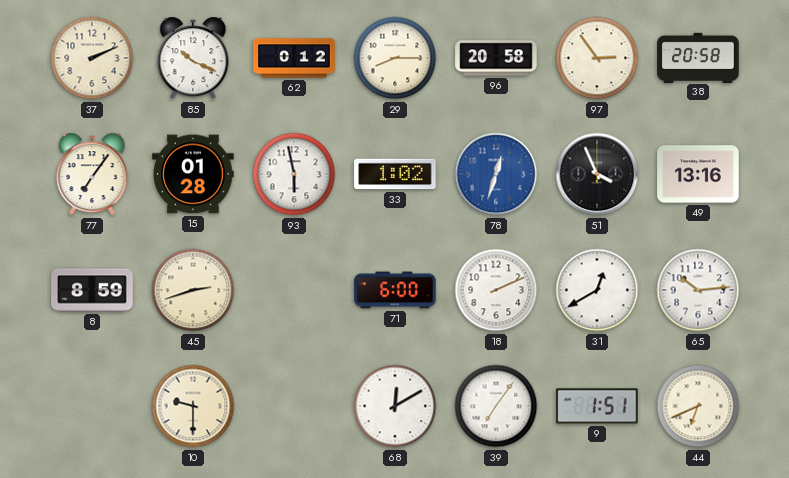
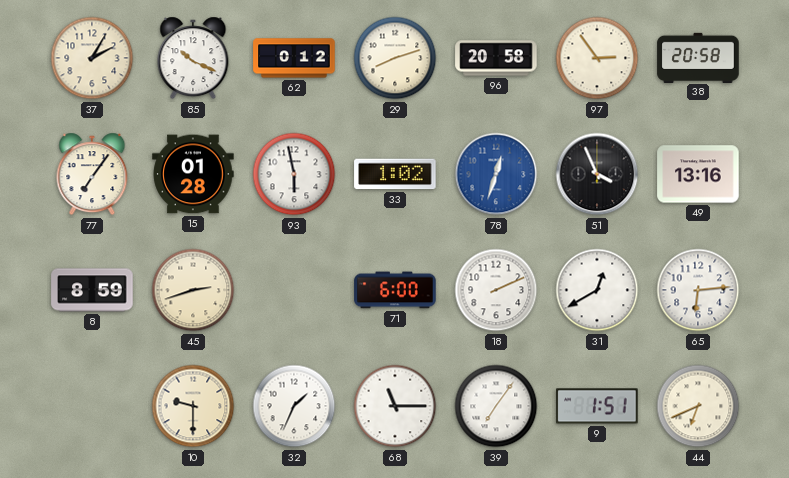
37: 2:11 -> 2:05 (92, 58)
29: 8:15 -> 8:12 (395, 58)
65: 10:14 -> 6:14 (698, 290)
32: none -> 1:34 (294, 406)
68: 12:10 -> 11:15 (395, 406)
